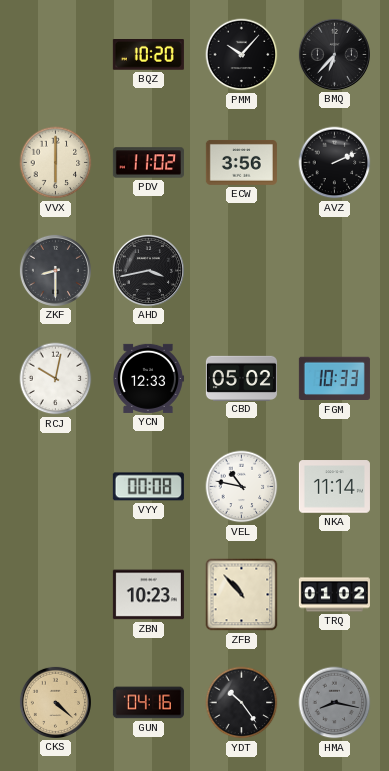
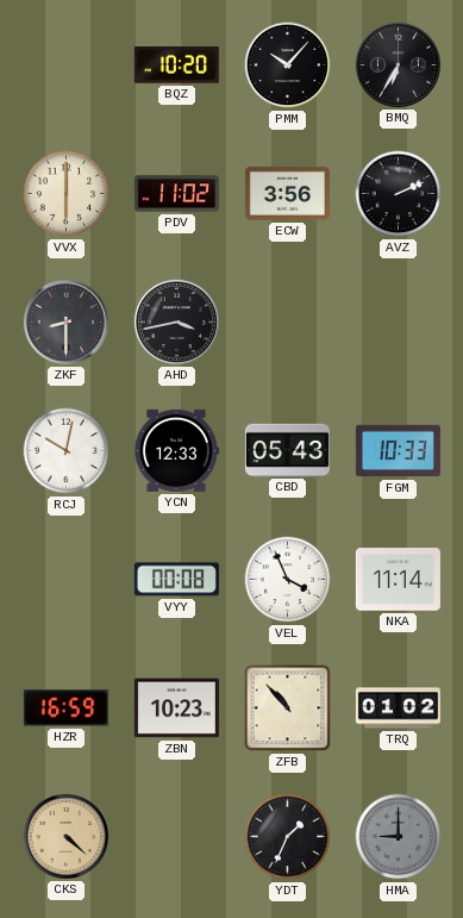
BMQ: 6:37 -> 6:35 (398, 64)
CBD: 05:02 -> 05:43 (287, 450)
VEL: 10:47 -> 3:56 (288, 580)
HZR: none -> 16:59 (65, 708)
GUN: 04:16 -> none (148, 703)
YDT: 10:24 -> 1:34 (288, 837)
HMA: 8:17 -> 9:00 (399, 837)
